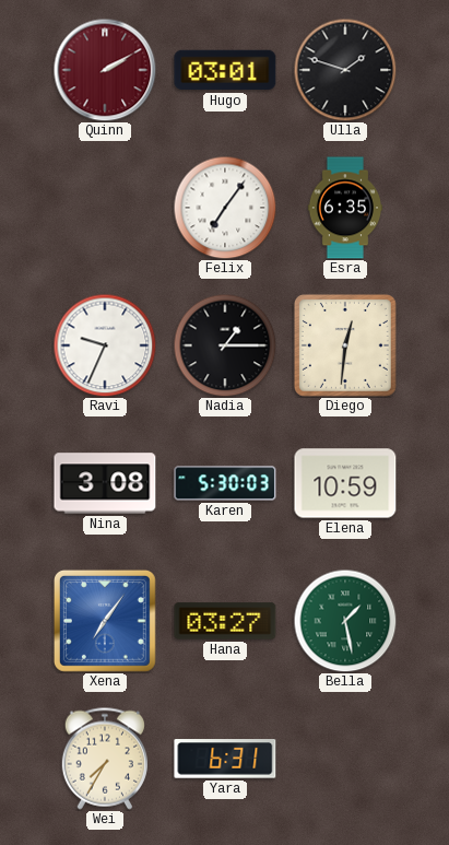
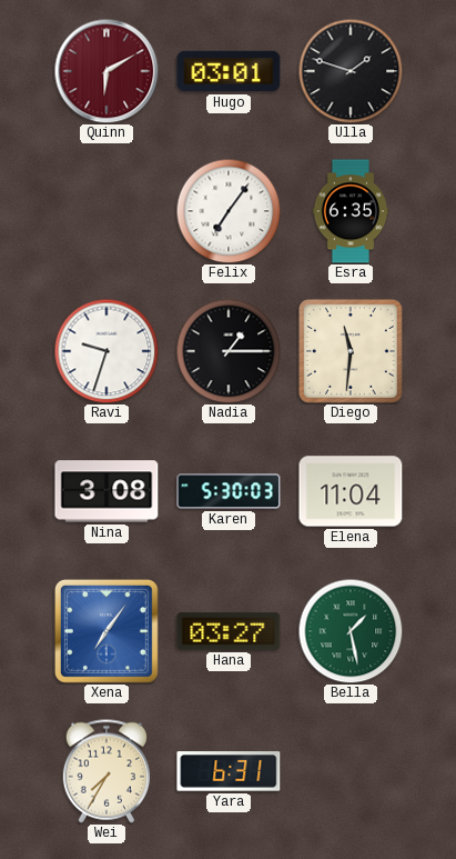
Quinn: 2:10 -> 6:10 (107, 71)
Ravi: 9:34 -> 9:33 (107, 351)
Diego: 12:31 -> 11:31 (351, 351)
Elena: 10:59 -> 11:04 (351, 491)
